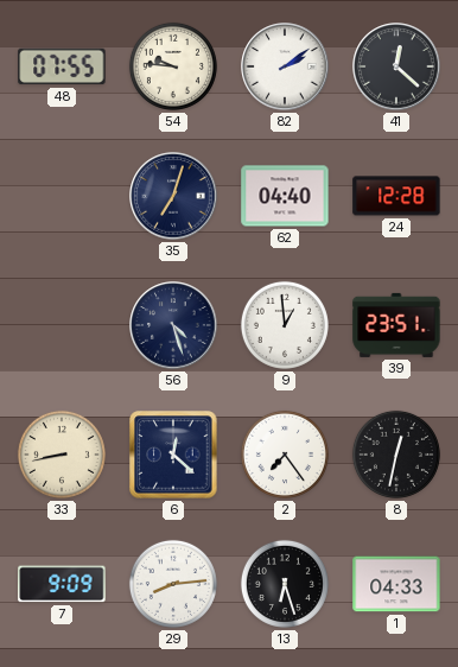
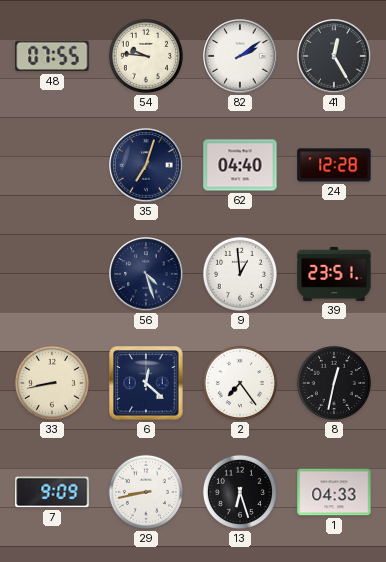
41: 12:22 -> 12:25 (334, 56)
29: 8:14 -> 8:43 (146, 492)
